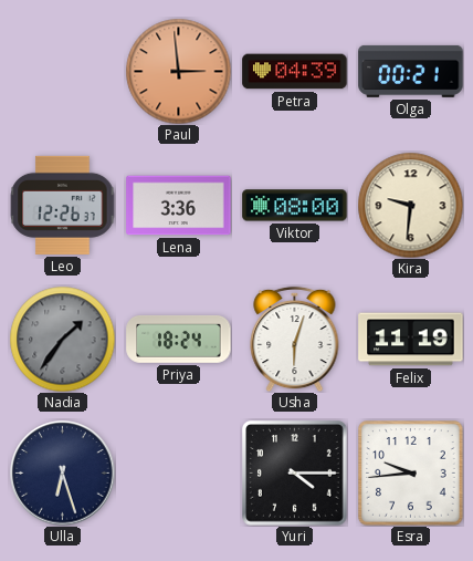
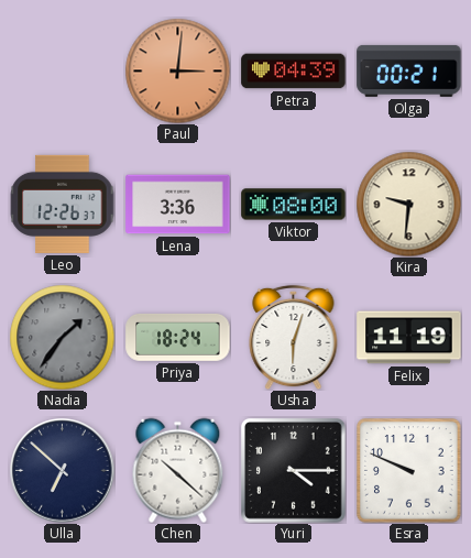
Paul: 2:59 -> 3:01 (177, 70)
Ulla: 6:27 -> 6:52 (63, 471)
Chen: none -> 10:22 (178, 470)
Esra: 9:44 -> 9:49 (409, 471)
